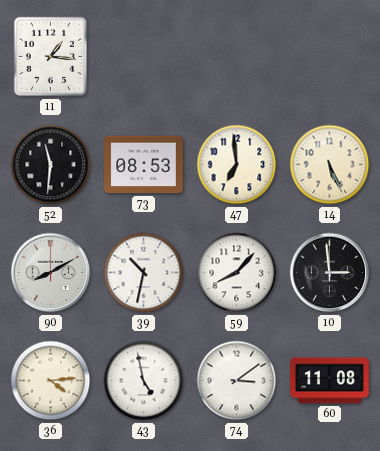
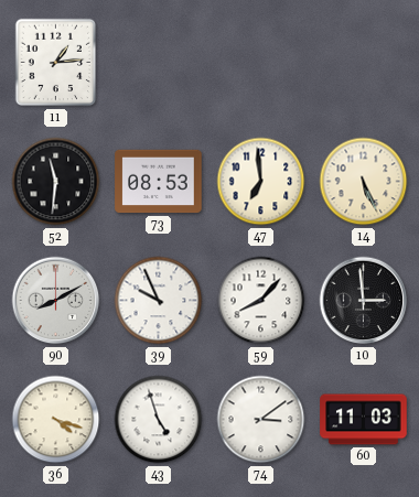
11: 1:16 -> 1:14 (56, 63)
39: 10:32 -> 9:56 (159, 301)
36: 4:14 -> 4:18 (56, 420)
43: 4:58 -> 4:57 (159, 420)
60: 11:08 -> 11:03 (364, 420)
